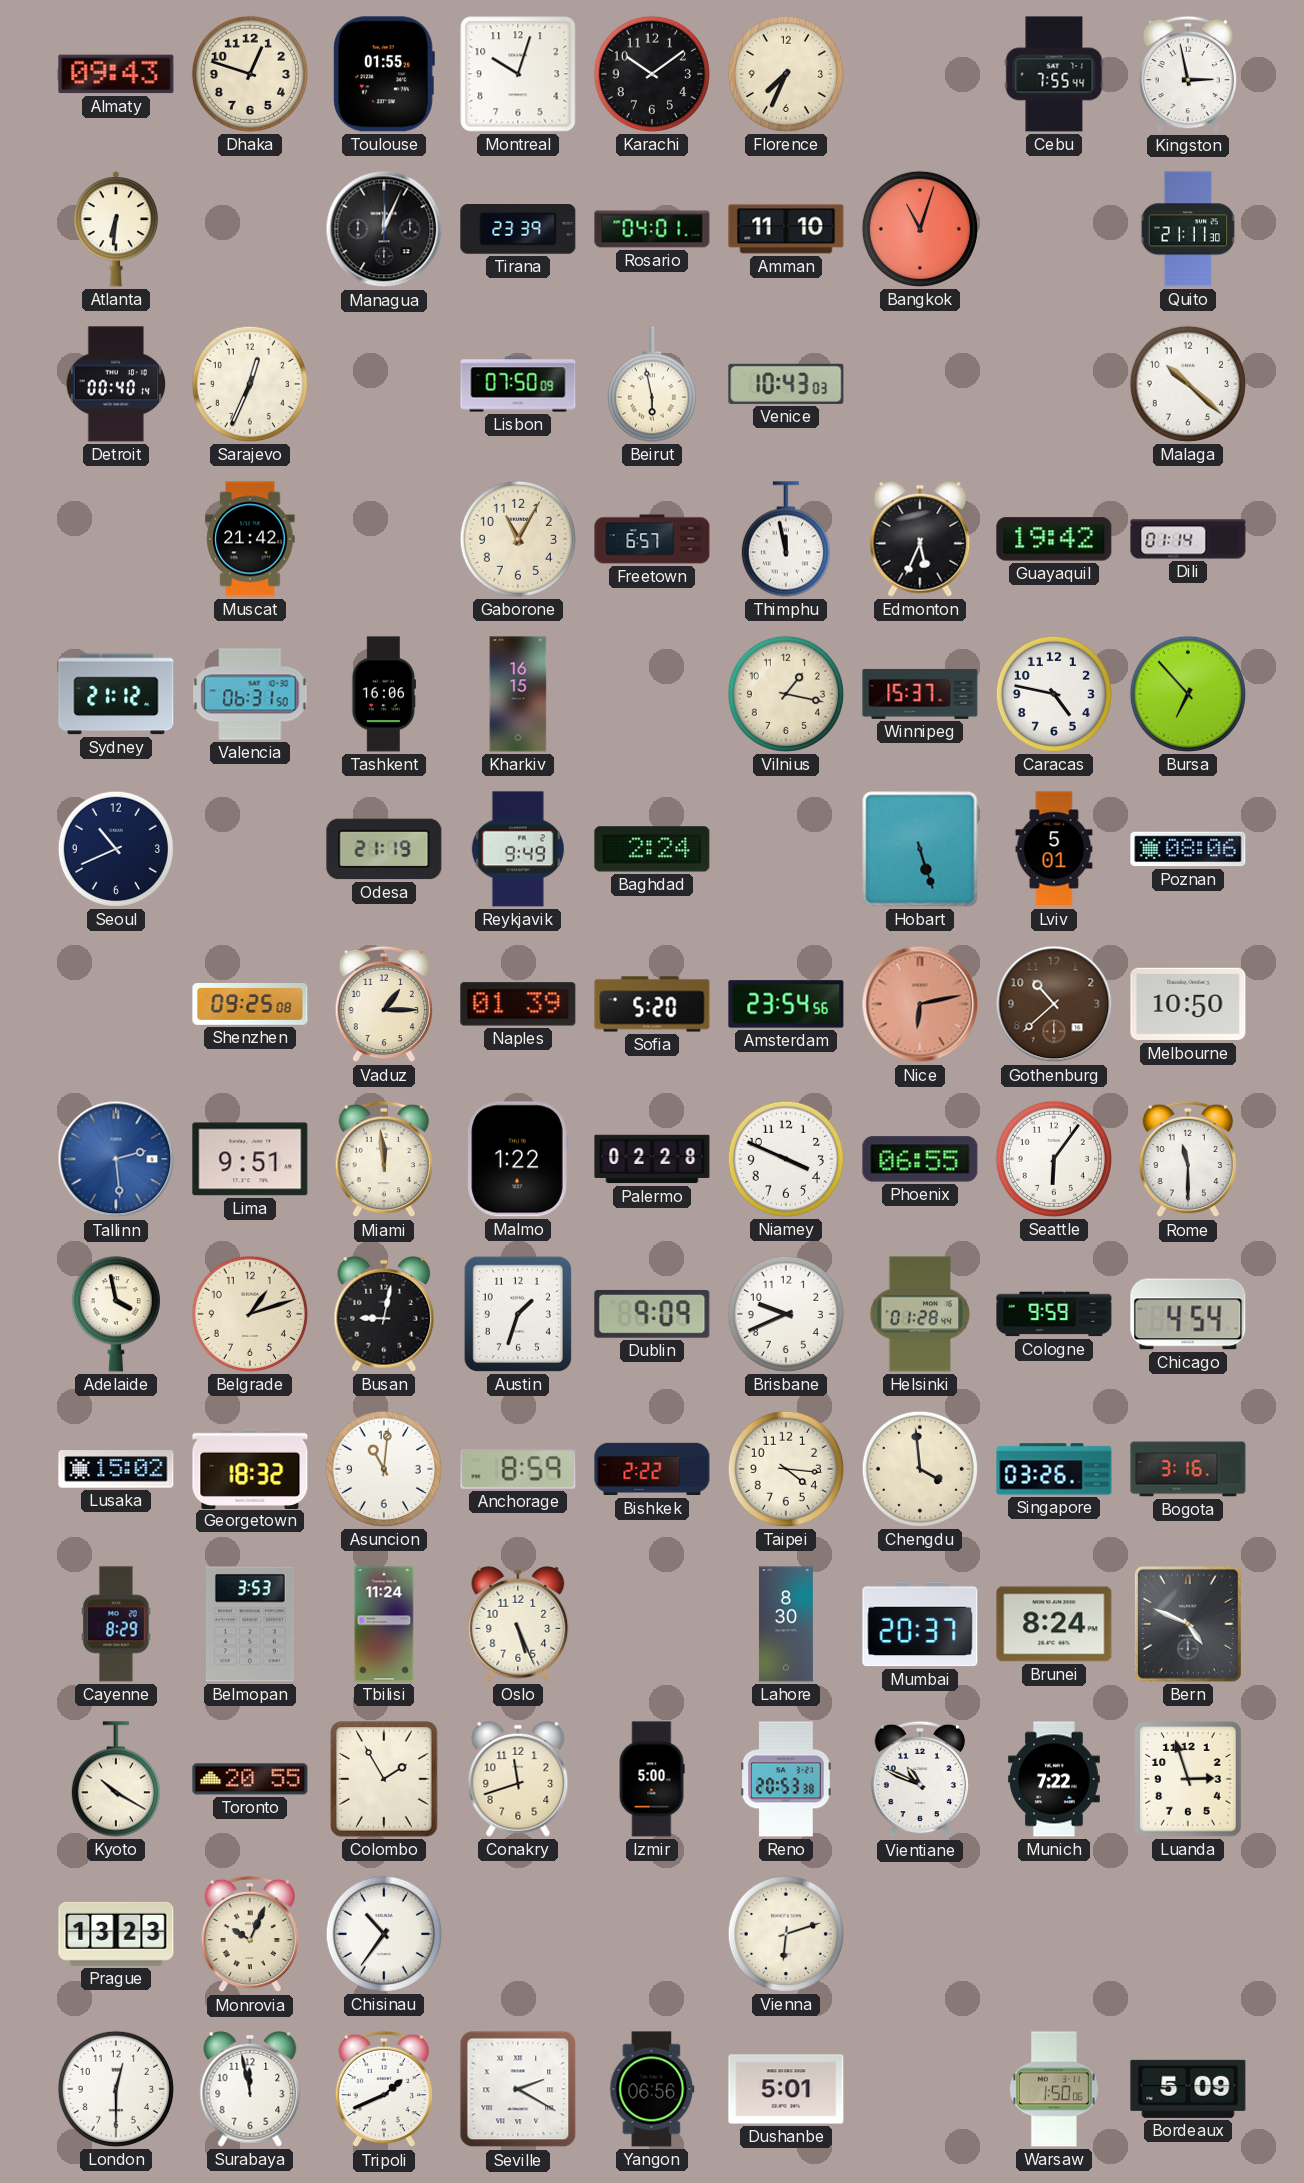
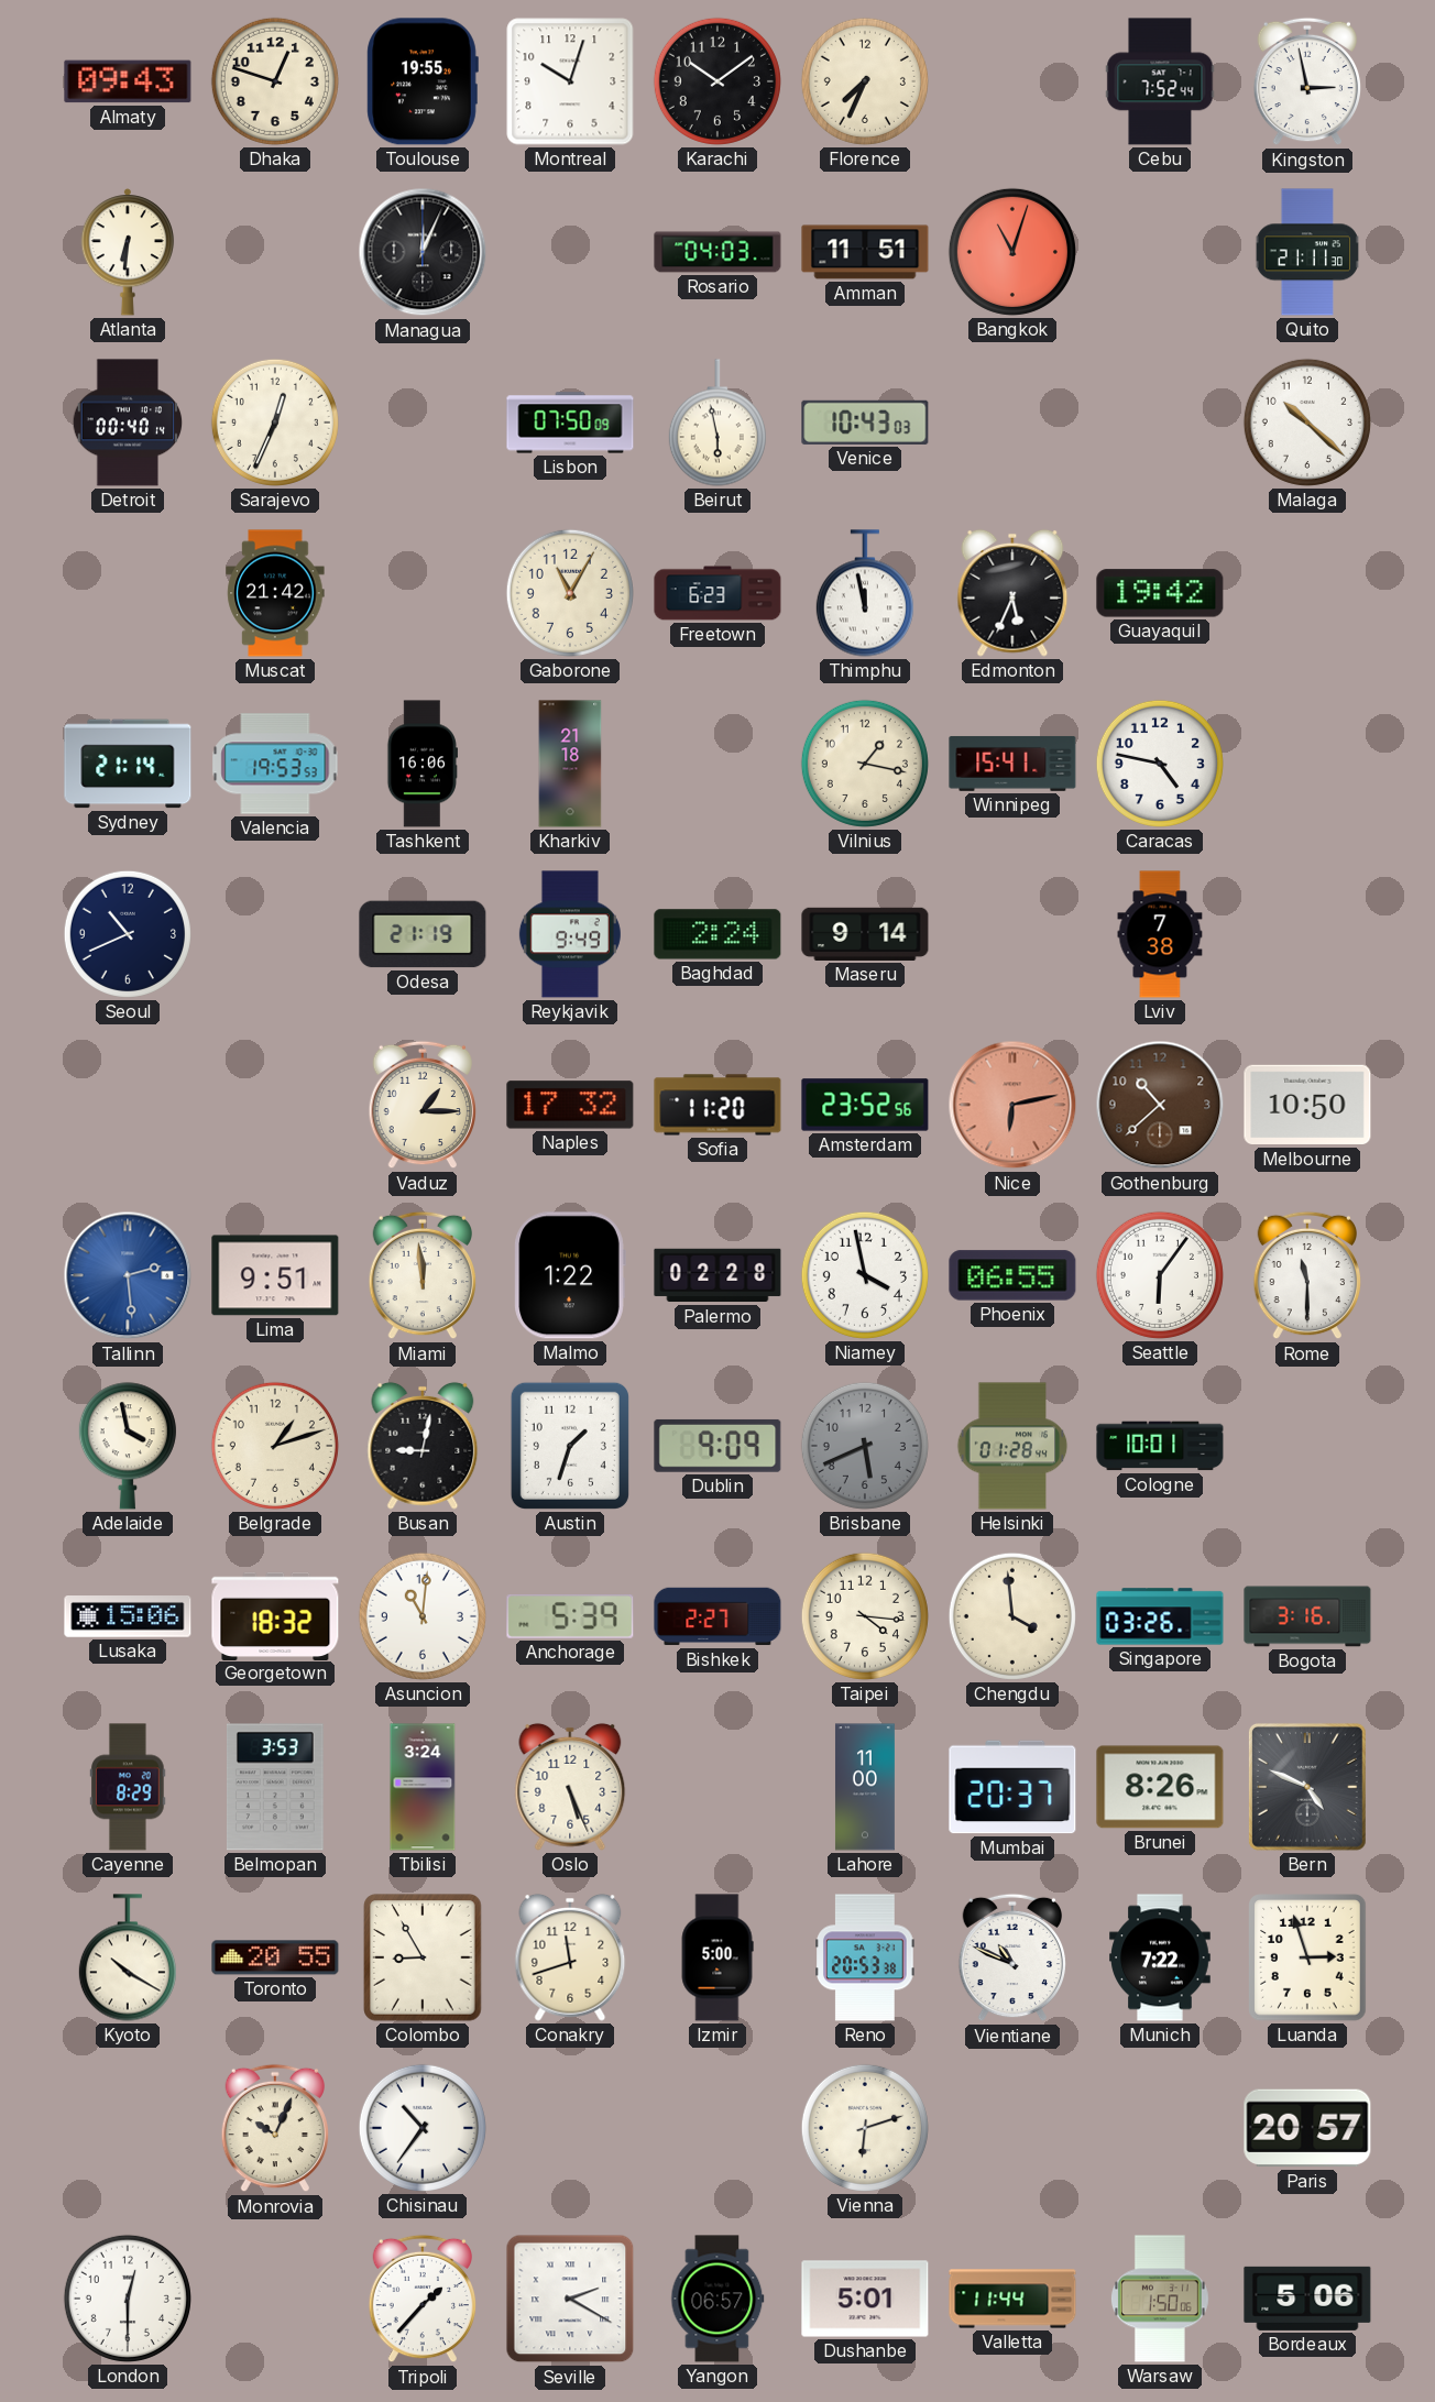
Toulouse: 01:55 -> 19:55 (423, 81)
Cebu: 7:55 -> 7:52 (1160, 81)
Tirana: 23:39 -> none (518, 230)
Rosario: 04:01 -> 04:03 (717, 252)
Amman: 11:10 -> 11:51 (865, 252)
Freetown: 6:57 -> 6:23 (717, 593)
Dili: 01:14 -> none (1188, 539)
Sydney: 21:12 -> 21:14 (128, 764)
Valencia: 06:31 -> 19:53 (275, 764)
Kharkiv: 16:15 -> 21:18 (570, 764)
Winnipeg: 15:37 -> 15:41 (1012, 764)
Bursa: 6:53 -> none (1188, 694)
Maseru: none -> 9:14 (865, 934)
Hobart: 5:27 -> none (920, 849)
Lviv: 5:01 -> 7:38 (1160, 934)
Poznan: 08:06 -> none (1188, 849)
Shenzhen: 09:25 -> none (250, 1005)
Naples: 01:39 -> 17:32 (570, 1105)
Sofia: 5:20 -> 11:20 (717, 1105)
Amsterdam: 23:54 -> 23:52 (865, 1105)
Niamey: 3:49 -> 3:58 (865, 1275)
Brisbane: 9:41 -> 5:41 (865, 1446)
Brisbane dial: white -> grey (865, 1446)
Cologne: 9:59 -> 10:01 (1160, 1446)
Chicago: 4:54 -> none (1188, 1314)
Lusaka: 15:02 -> 15:06 (128, 1616)
Anchorage: 8:59 -> 5:39 (570, 1617)
Bishkek: 2:22 -> 2:27 (717, 1616)
Tbilisi: 11:24 -> 3:24 (423, 1787)
Lahore: 8:30 -> 11:00 (865, 1787)
Brunei: 8:24 -> 8:26 (1160, 1787)
Colombo: 1:55 -> 8:55 (423, 1957)
Prague: 13:23 -> none (116, 1934)
Paris: none -> 20:57 (1307, 2128)
Surabaya: 11:58 -> none (250, 2089)
Tripoli: 1:41 -> 1:37 (423, 2299)
Yangon: 06:56 -> 06:57 (717, 2299)
Valletta: none -> 11:44 (1012, 2299)
Bordeaux: 5:09 -> 5:06 (1307, 2299)
